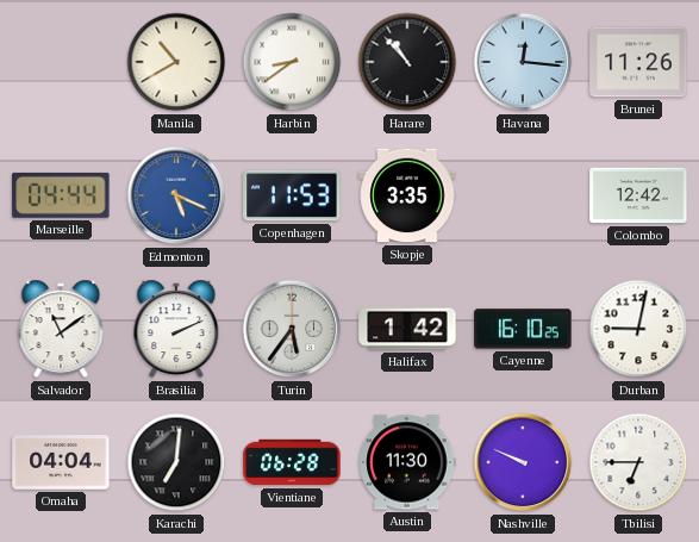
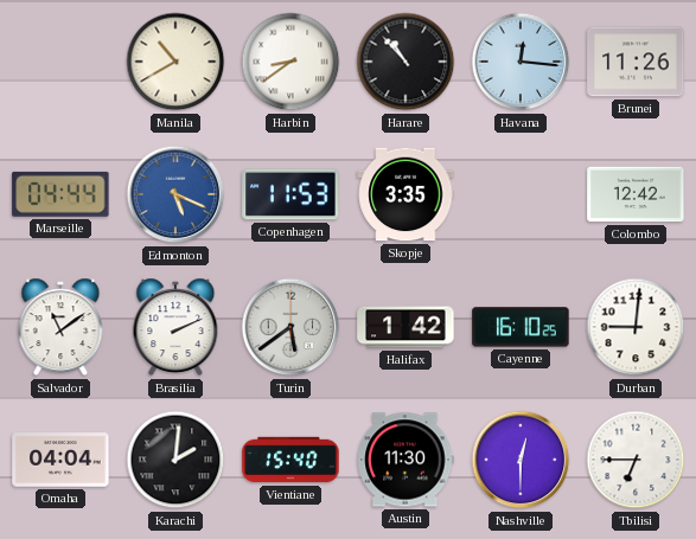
Turin: 5:36 -> 5:39 (290, 327)
Durban: 9:02 -> 9:01 (636, 327)
Karachi: 7:01 -> 2:01 (175, 460)
Vientiane: 06:28 -> 15:40 (290, 460)
Nashville: 9:49 -> 12:30 (521, 460)
